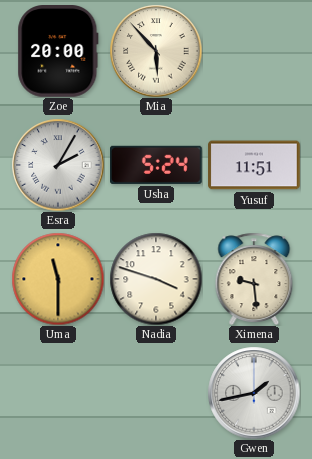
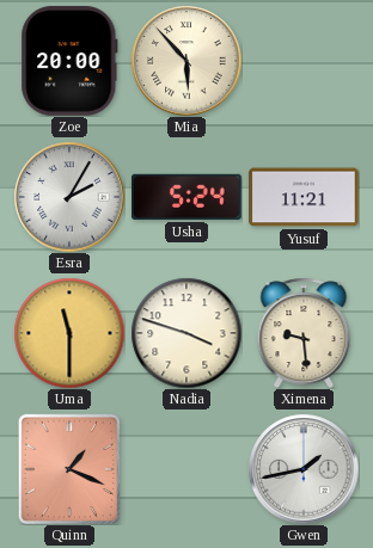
Yusuf: 11:51 -> 11:21 (304, 197)
Quinn: none -> 1:19 (69, 468)
